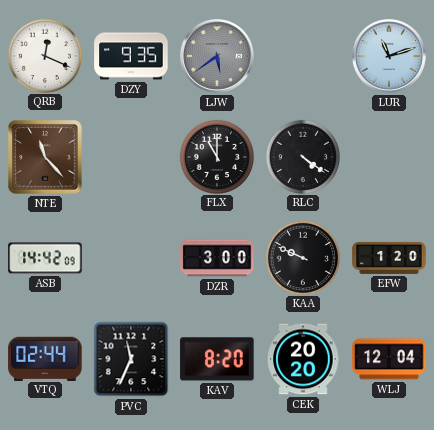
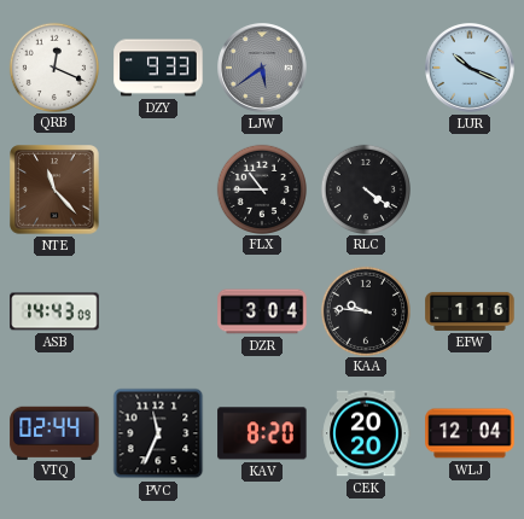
DZY: 9:35 -> 9:33 (158, 68)
LUR: 11:12 -> 10:19 (471, 69)
FLX: 11:00 -> 10:45 (261, 188)
ASB: 14:42 -> 14:43 (54, 311)
DZR: 3:00 -> 3:04 (262, 311)
KAA: 9:49 -> 9:46 (365, 310)
EFW: 1:20 -> 1:16 (470, 311)
